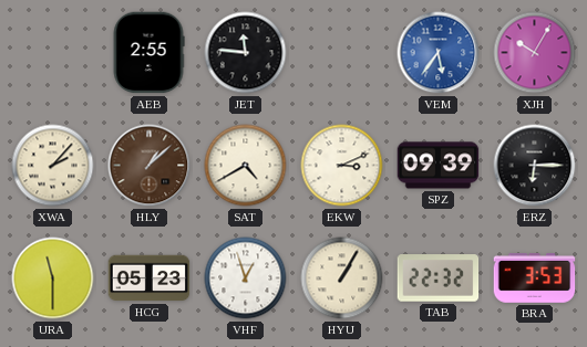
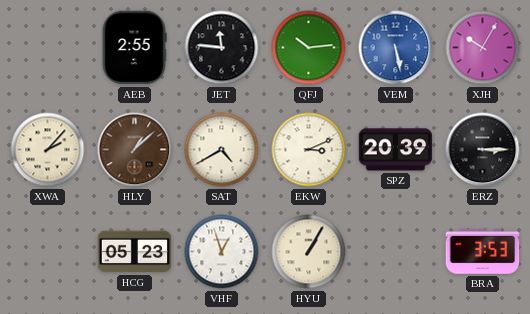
QFJ: none -> 10:14 (309, 48)
VEM: 5:36 -> 5:28 (396, 48)
SPZ: 09:39 -> 20:39 (396, 150)
ERZ: 6:15 -> 3:15 (483, 150)
URA: 11:30 -> none (53, 278)
TAB: 22:32 -> none (439, 278)
